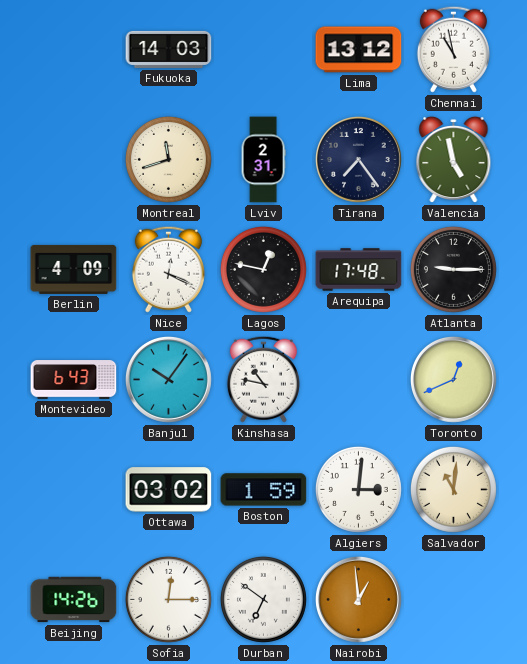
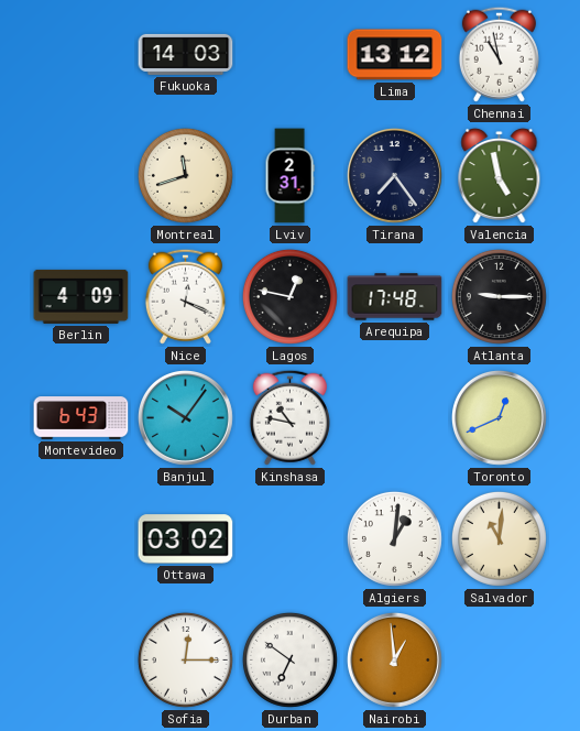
Boston: 1:59 -> none (264, 490)
Algiers: 3:01 -> 1:01 (394, 538)
Beijing: 14:26 -> none (74, 600)
